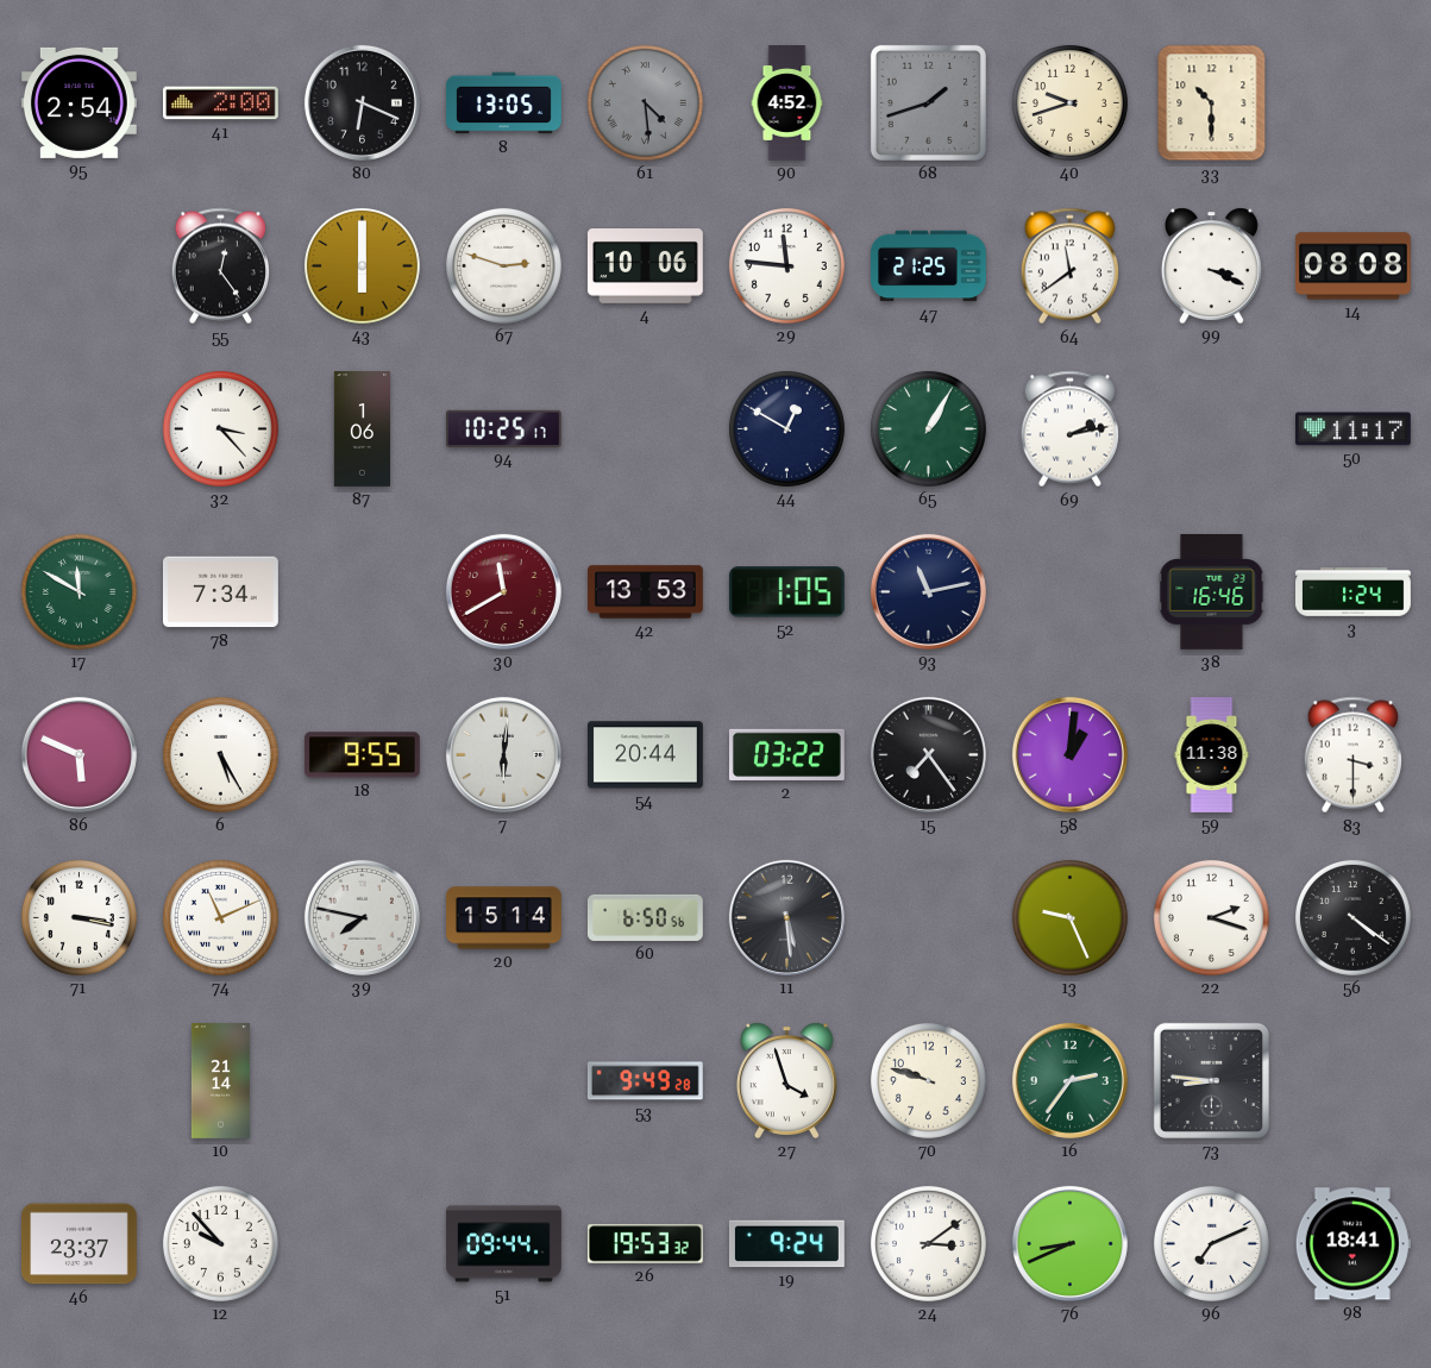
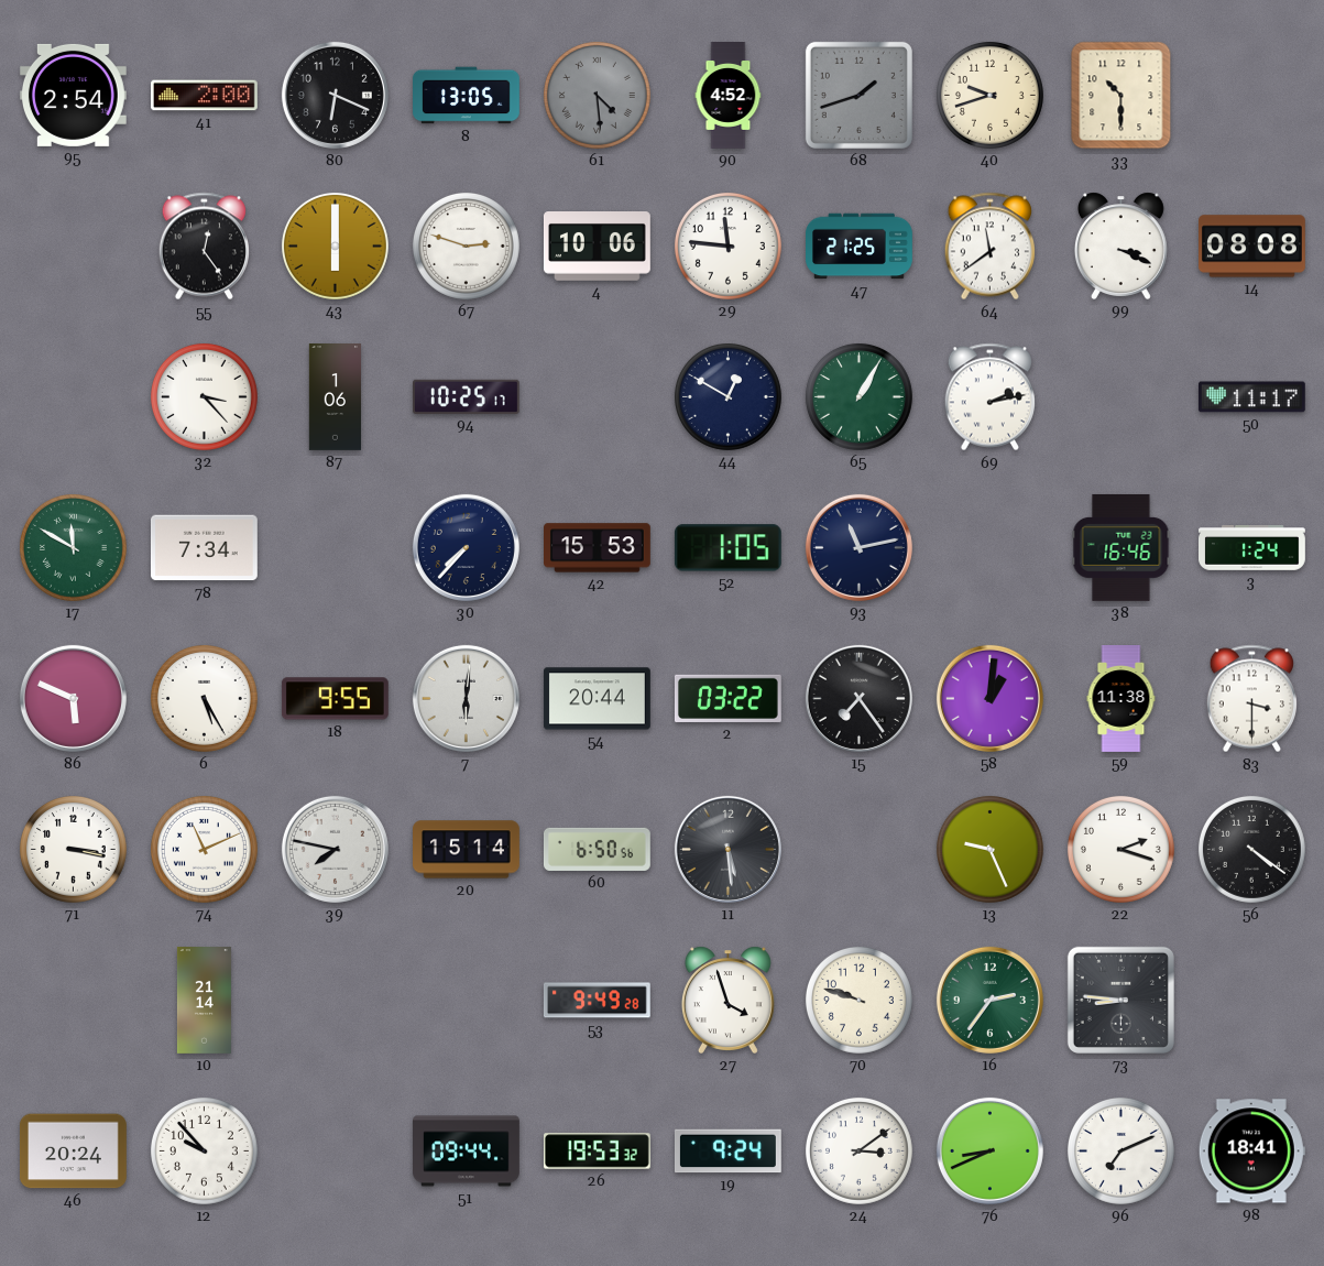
30: 11:40 -> 7:37 (466, 547)
30 dial: burgundy -> navy (466, 547)
42: 13:53 -> 15:53 (598, 548)
46: 23:37 -> 20:24 (73, 1152)
